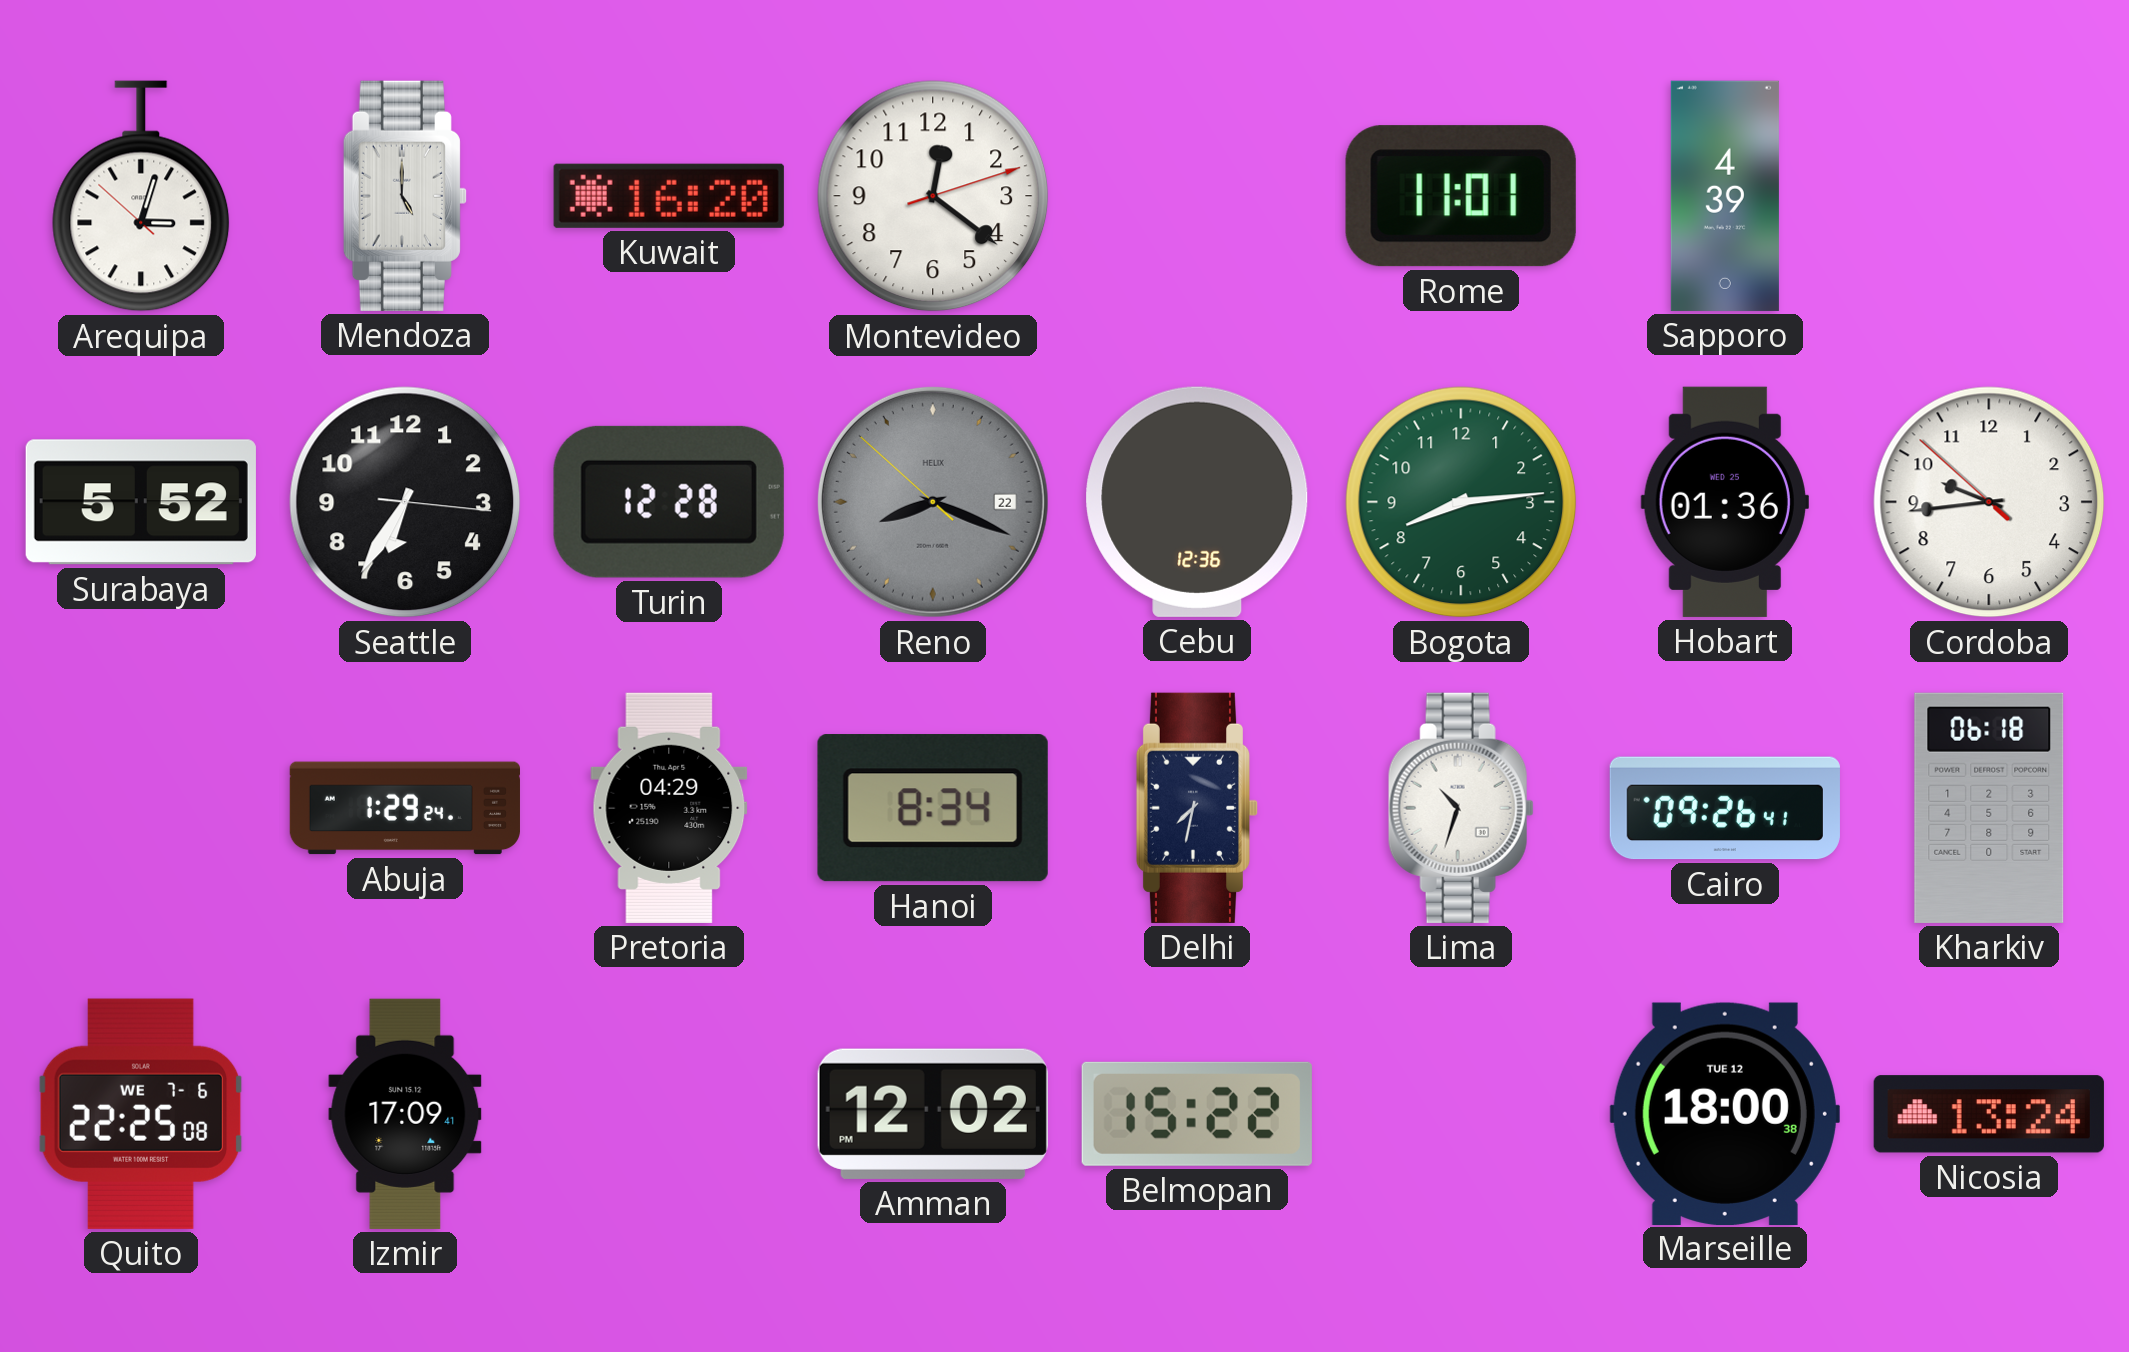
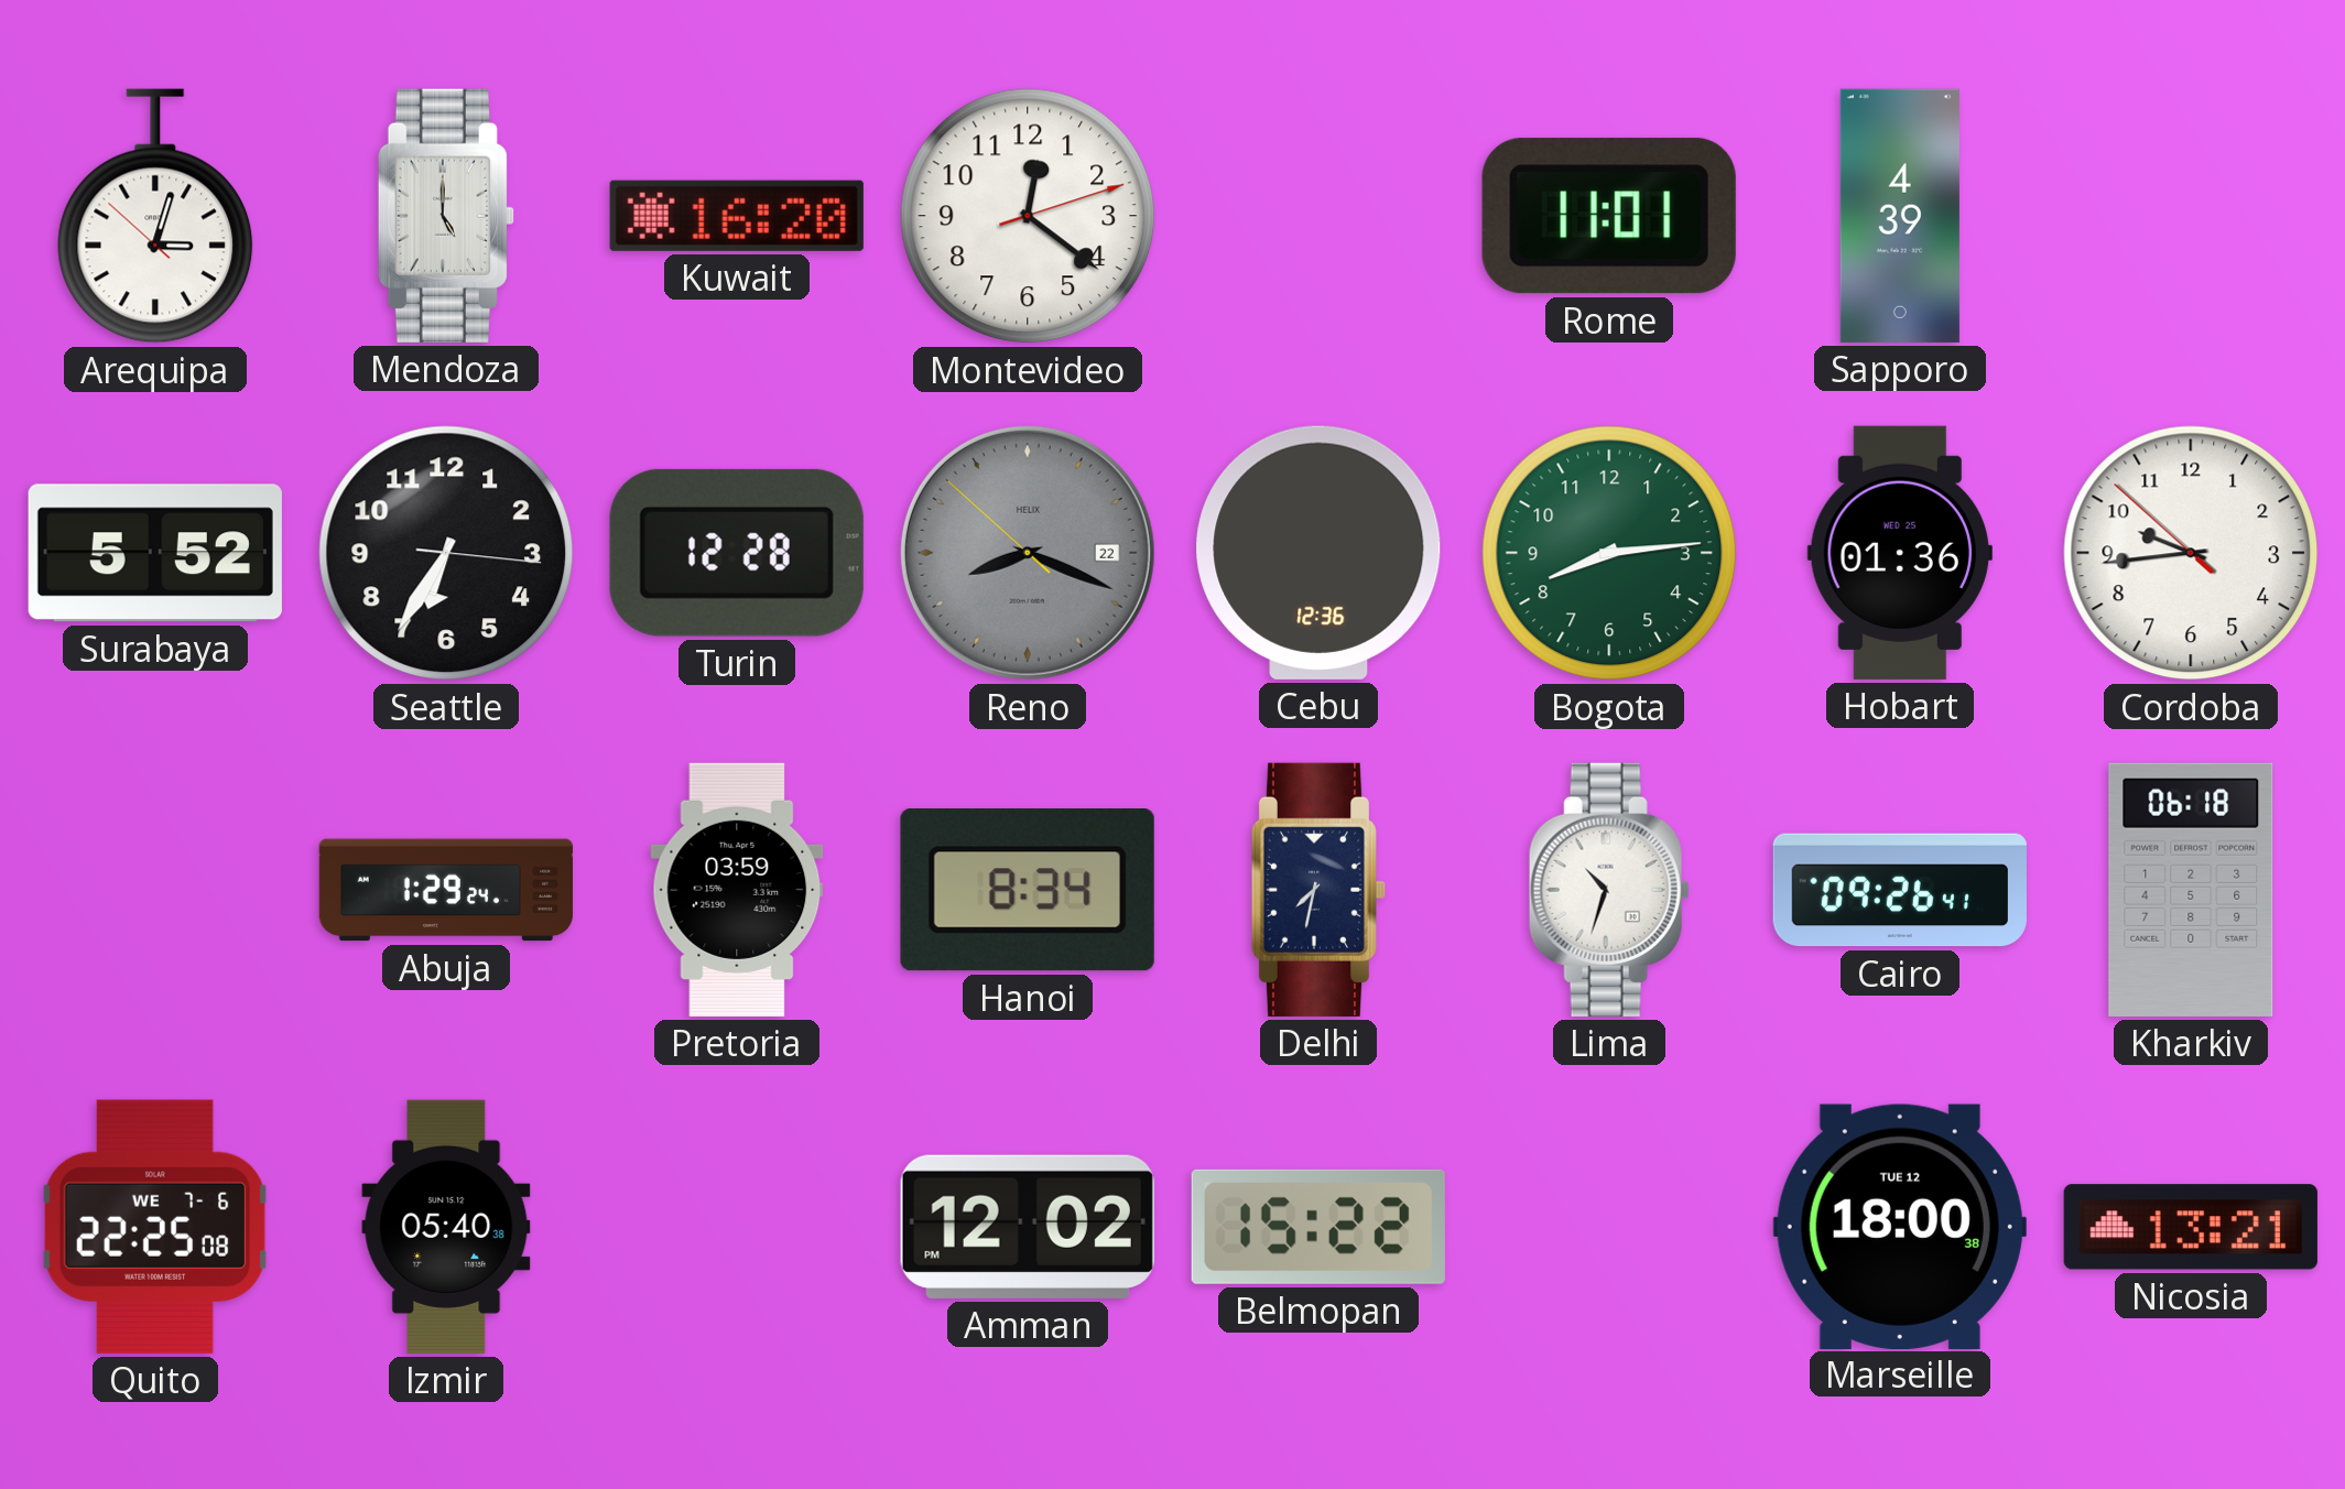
Pretoria: 04:29 -> 03:59 (737, 890)
Izmir: 17:09 -> 05:40 (446, 1227)
Nicosia: 13:24 -> 13:21 (2191, 1227)
